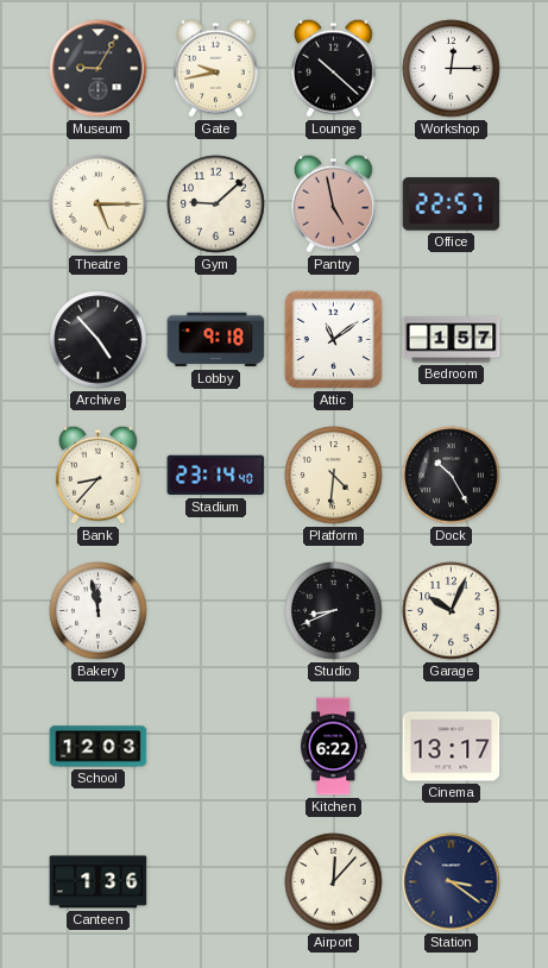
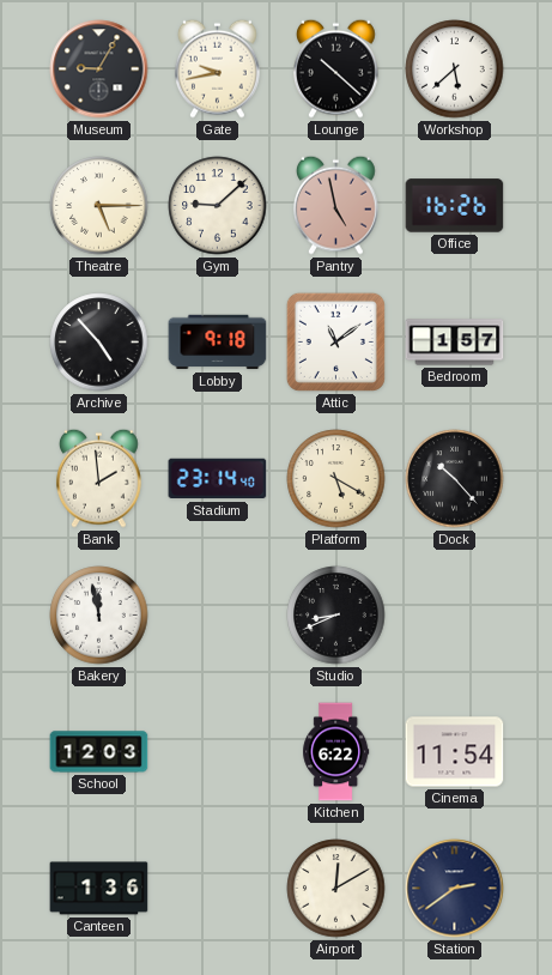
Workshop: 12:15 -> 5:38 (455, 69)
Office: 22:57 -> 16:26 (455, 206)
Bank: 8:37 -> 1:59 (98, 478)
Platform: 4:31 -> 5:20 (336, 479)
Dock: 10:25 -> 10:23 (455, 479)
Garage: 10:04 -> none (452, 611)
Cinema: 13:17 -> 11:54 (455, 752)
Airport: 12:07 -> 12:10 (336, 889)
Station: 3:21 -> 2:39 (455, 889)
